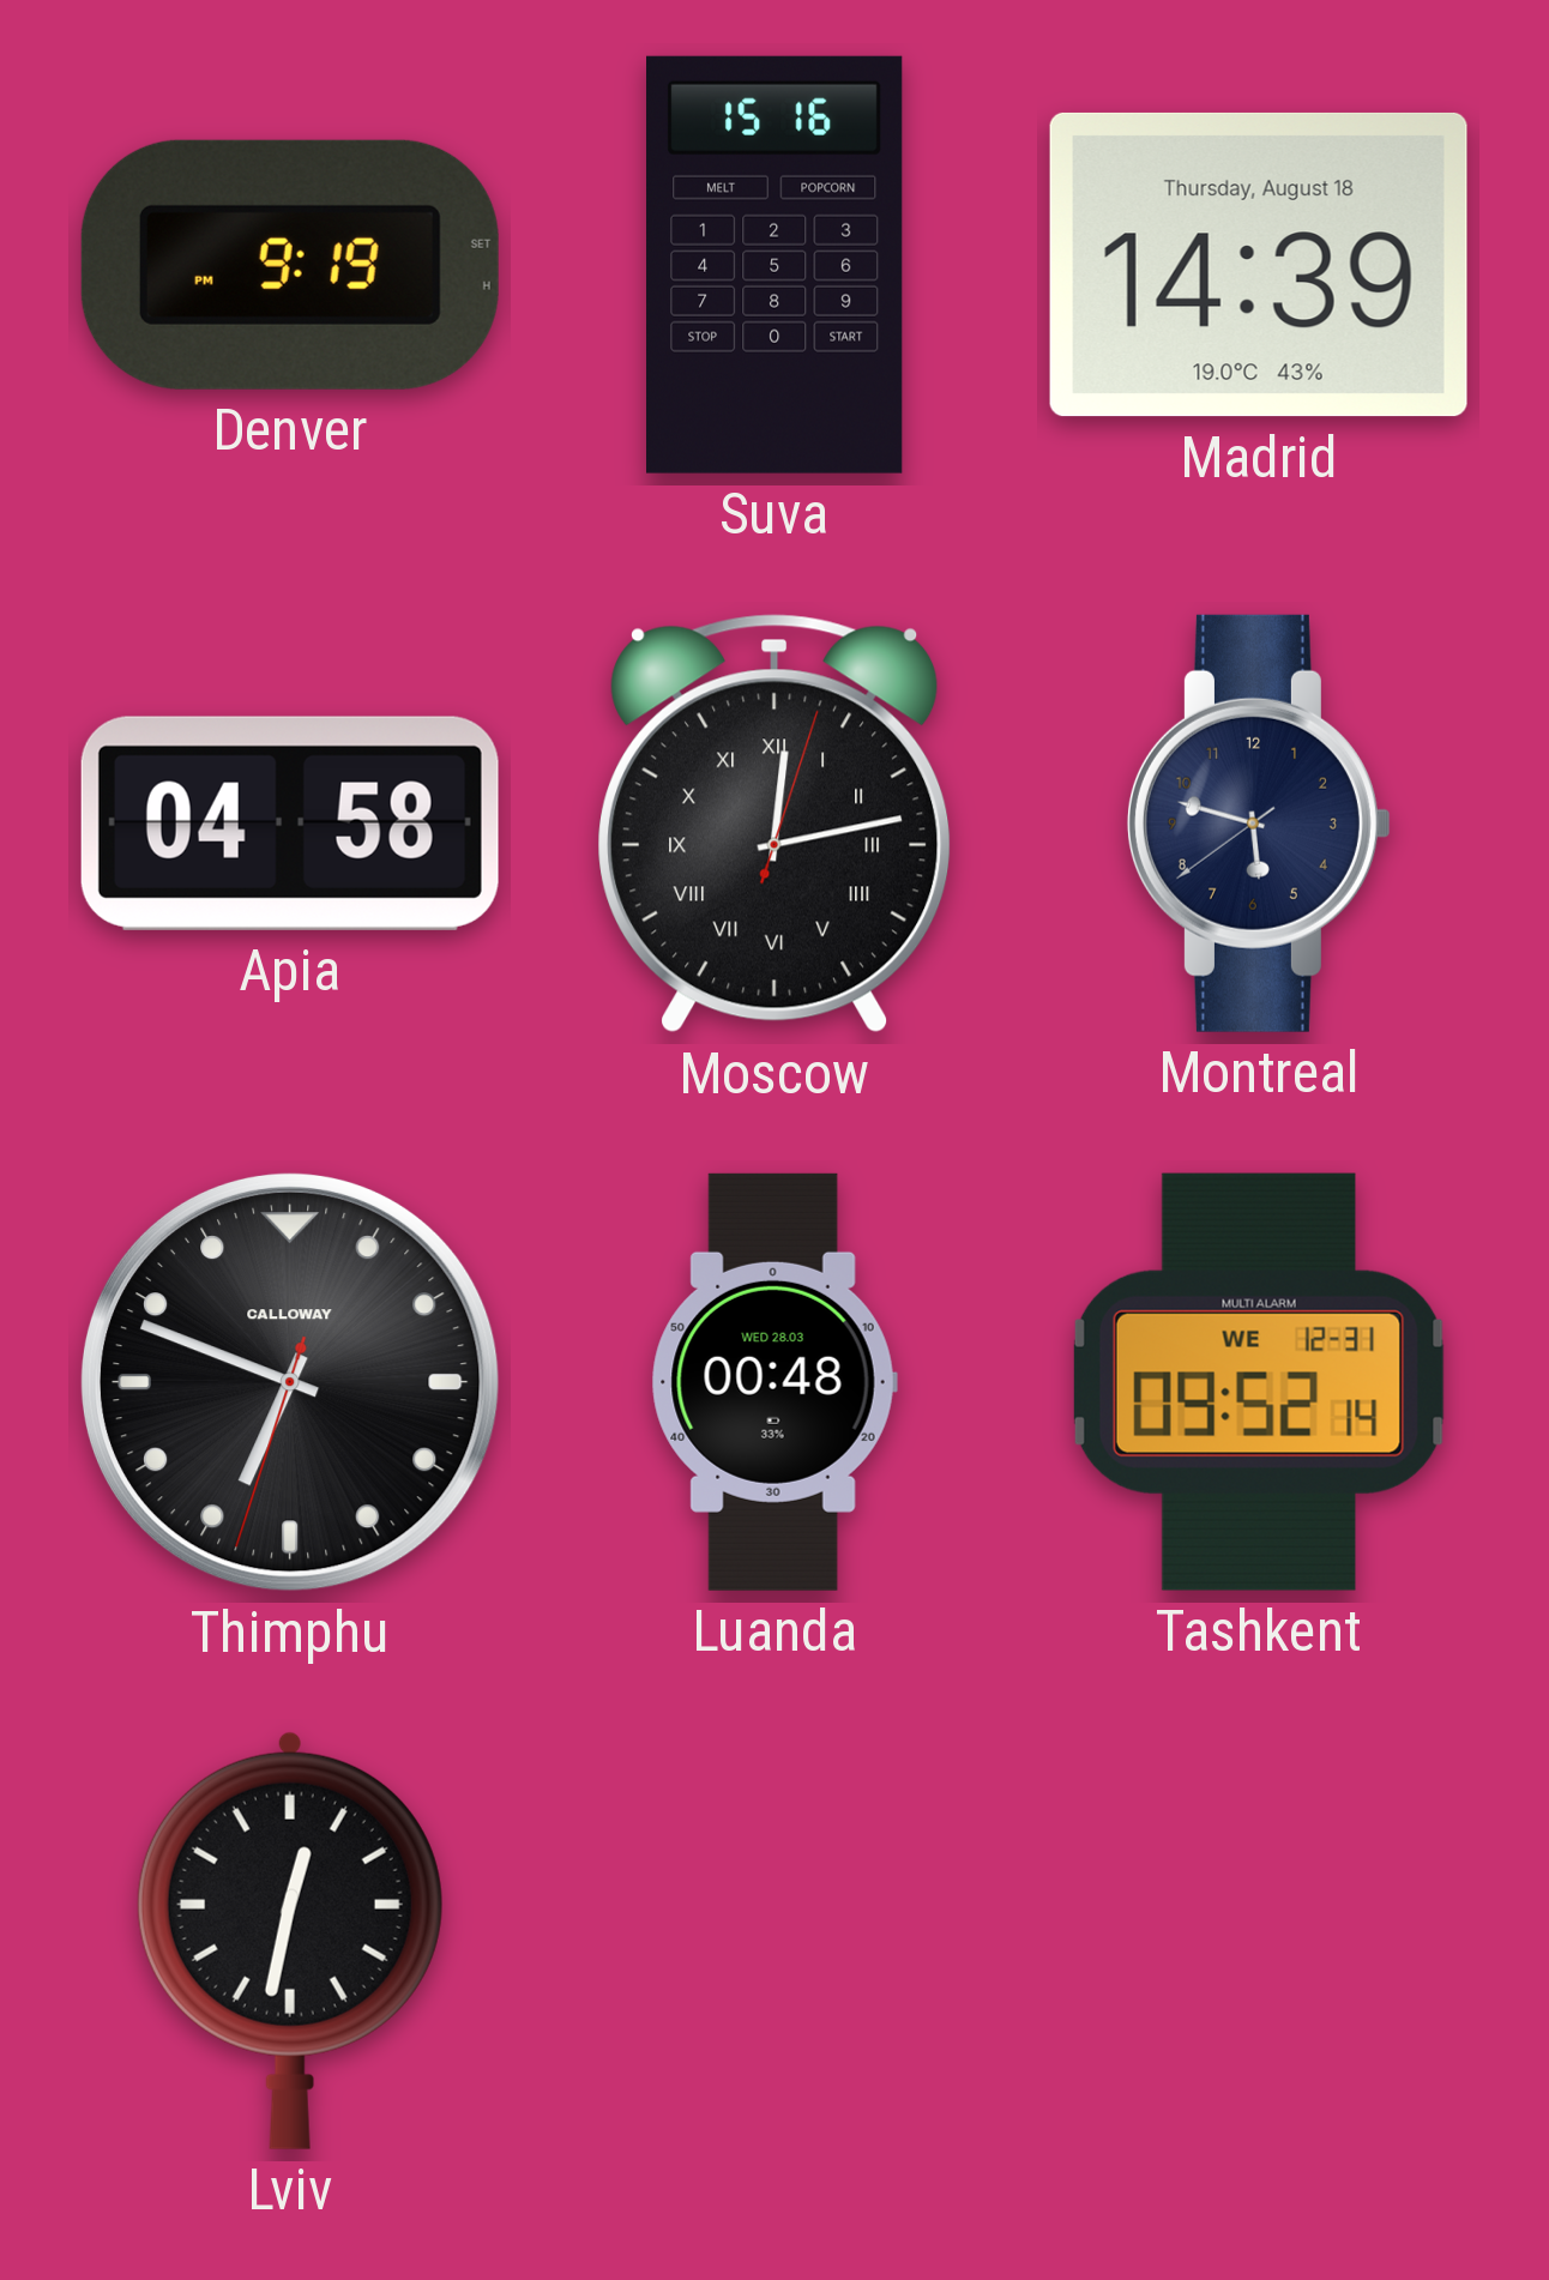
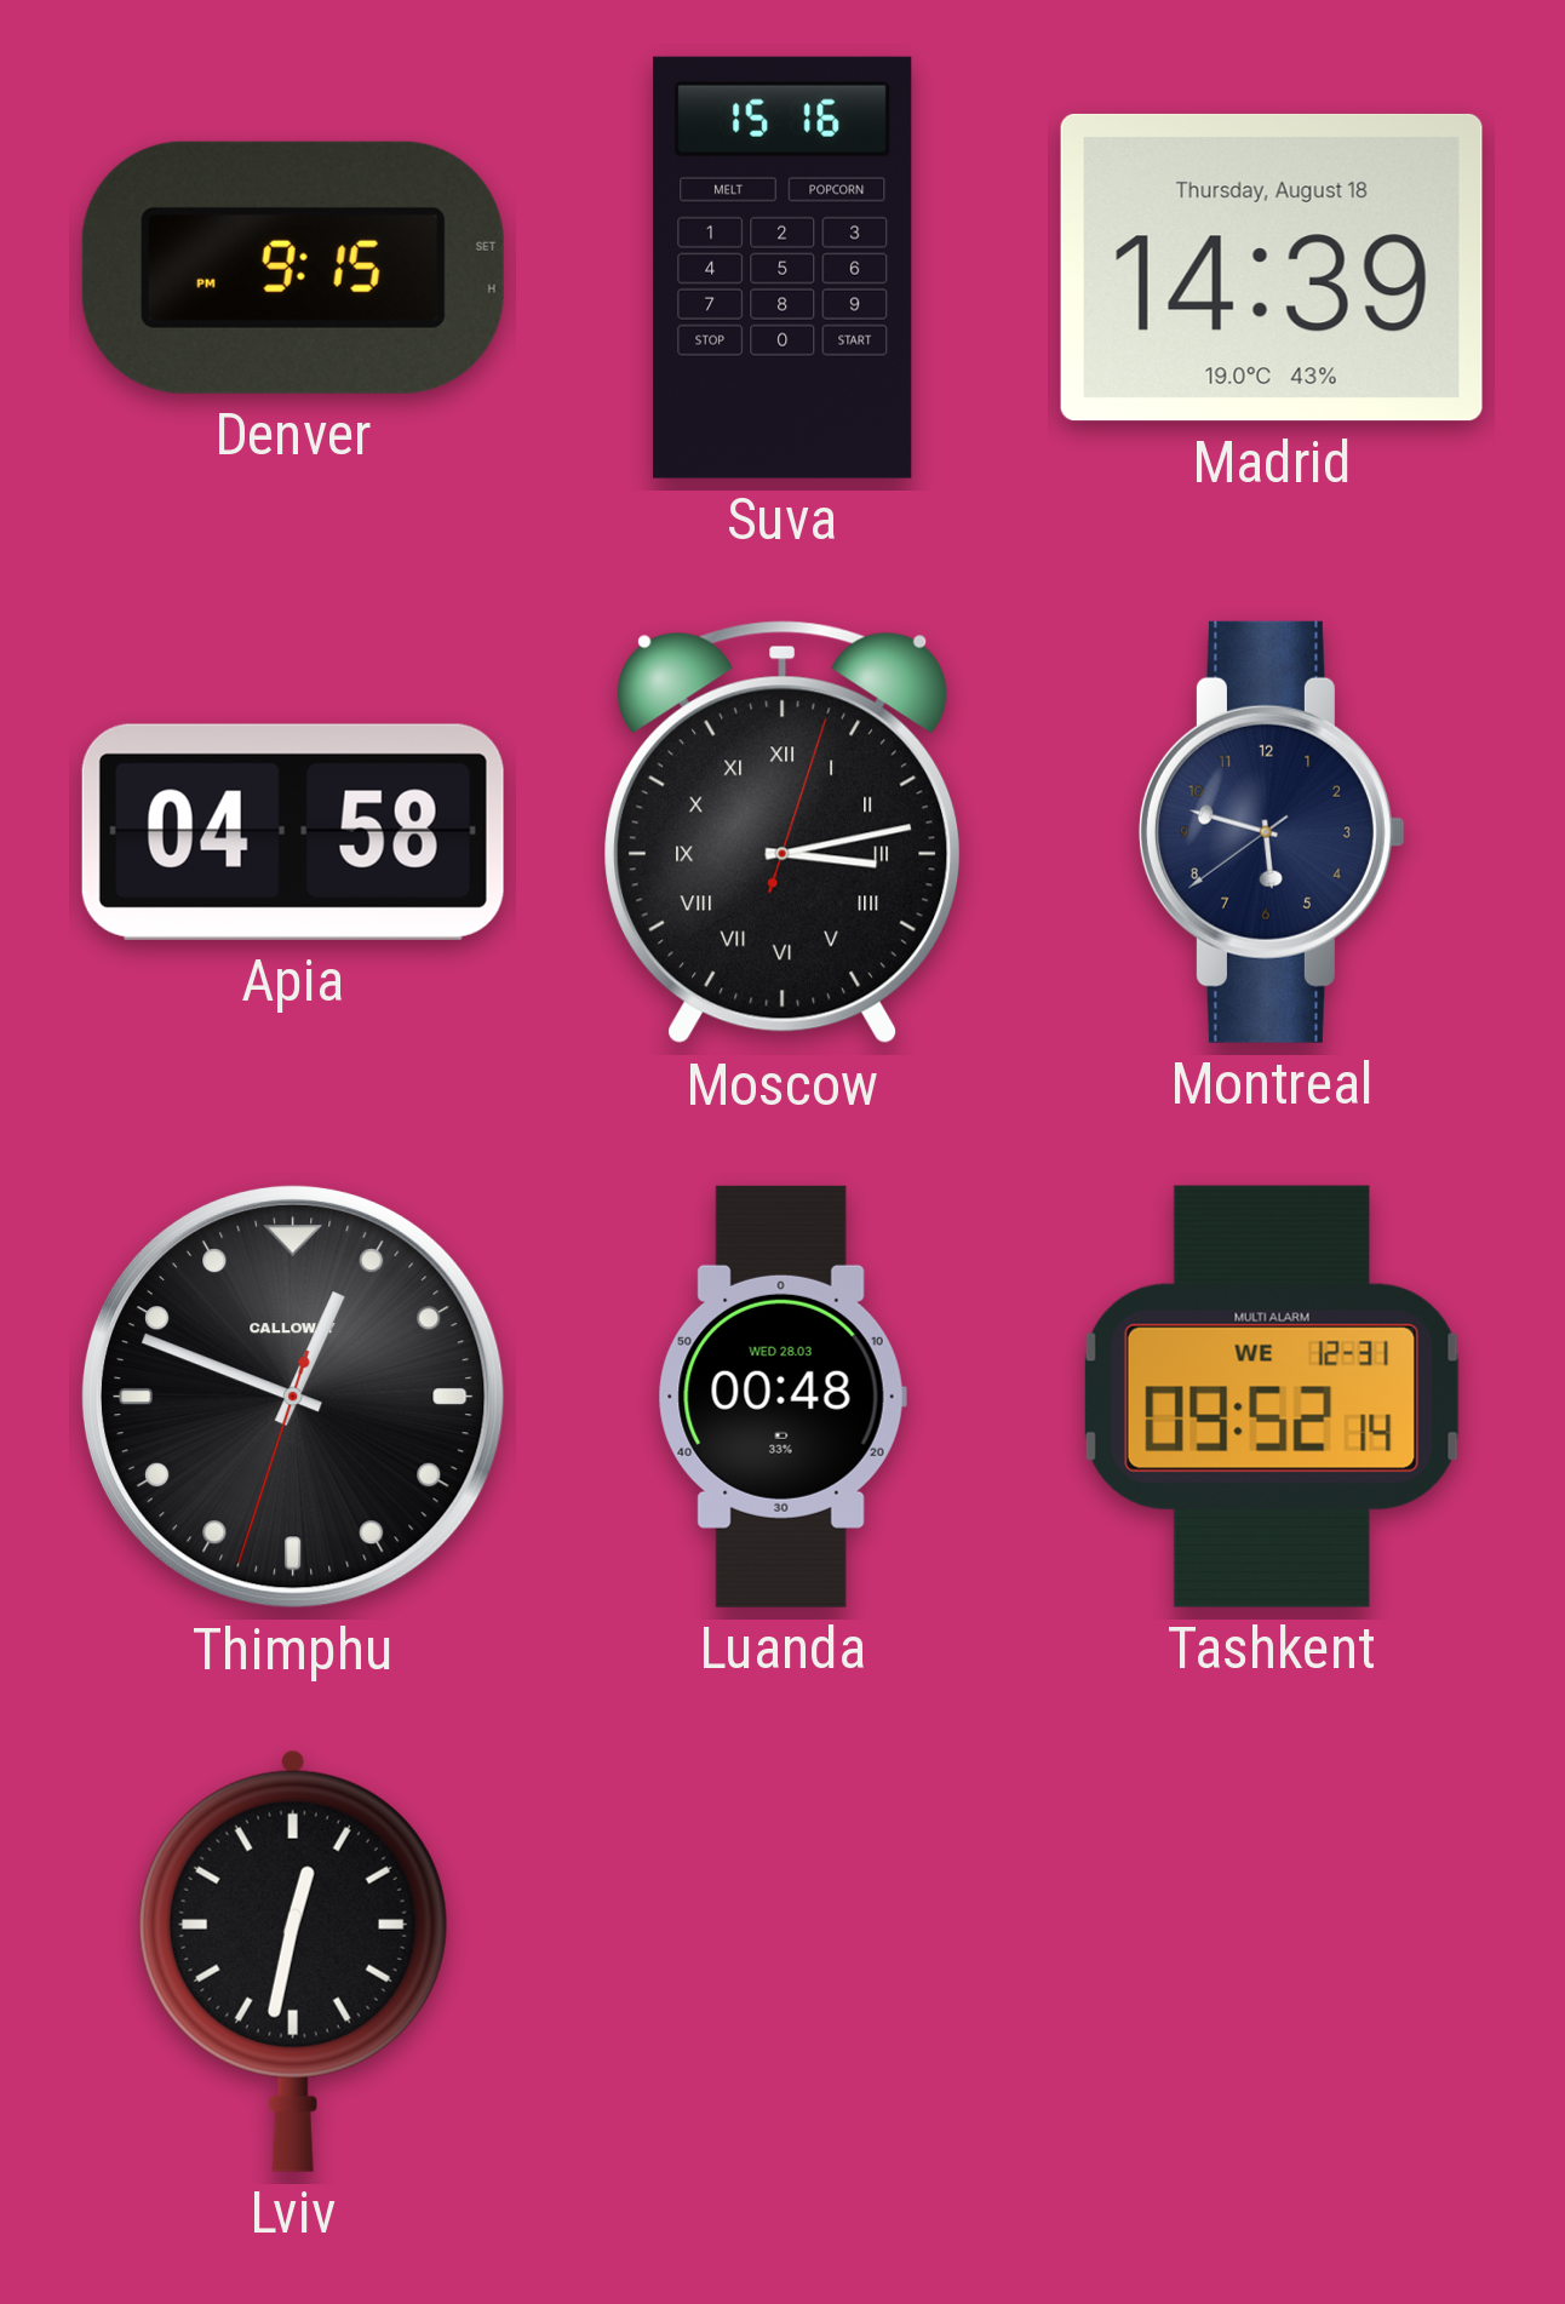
Denver: 9:19 -> 9:15 (293, 268)
Moscow: 12:13 -> 3:13 (782, 832)
Thimphu: 6:48 -> 12:48 (293, 1397)
